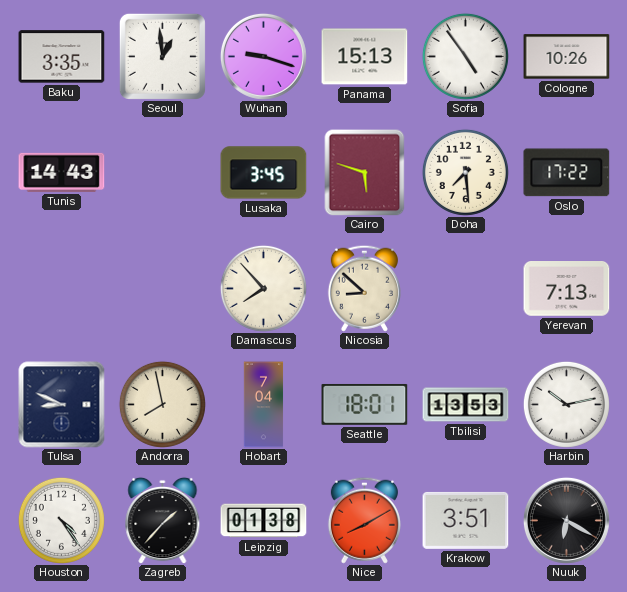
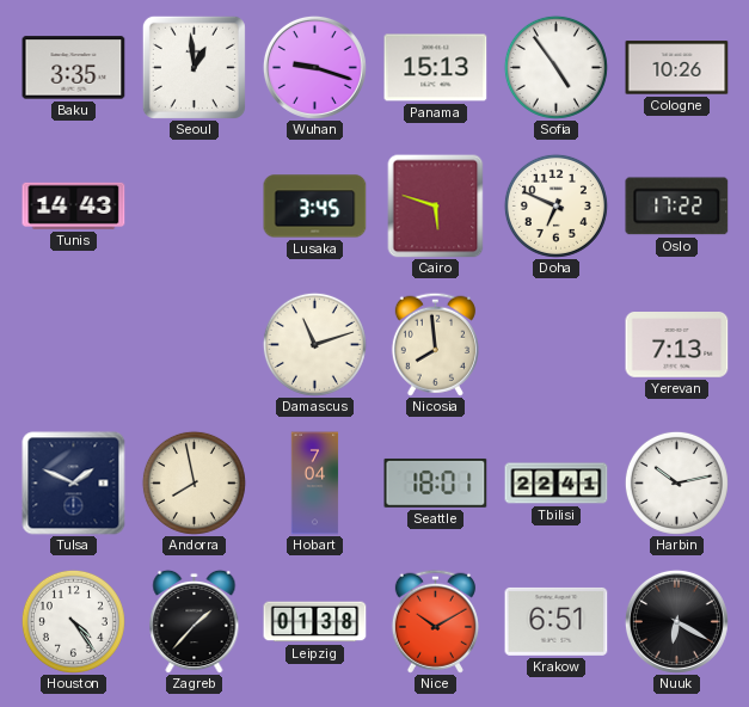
Doha: 7:29 -> 6:49 (555, 205)
Damascus: 7:53 -> 11:12 (314, 344)
Nicosia: 8:52 -> 7:59 (435, 344)
Tulsa: 8:49 -> 1:49 (74, 484)
Tbilisi: 13:53 -> 22:41 (557, 484)
Nice: 8:10 -> 10:10 (435, 621)
Krakow: 3:51 -> 6:51 (557, 621)
